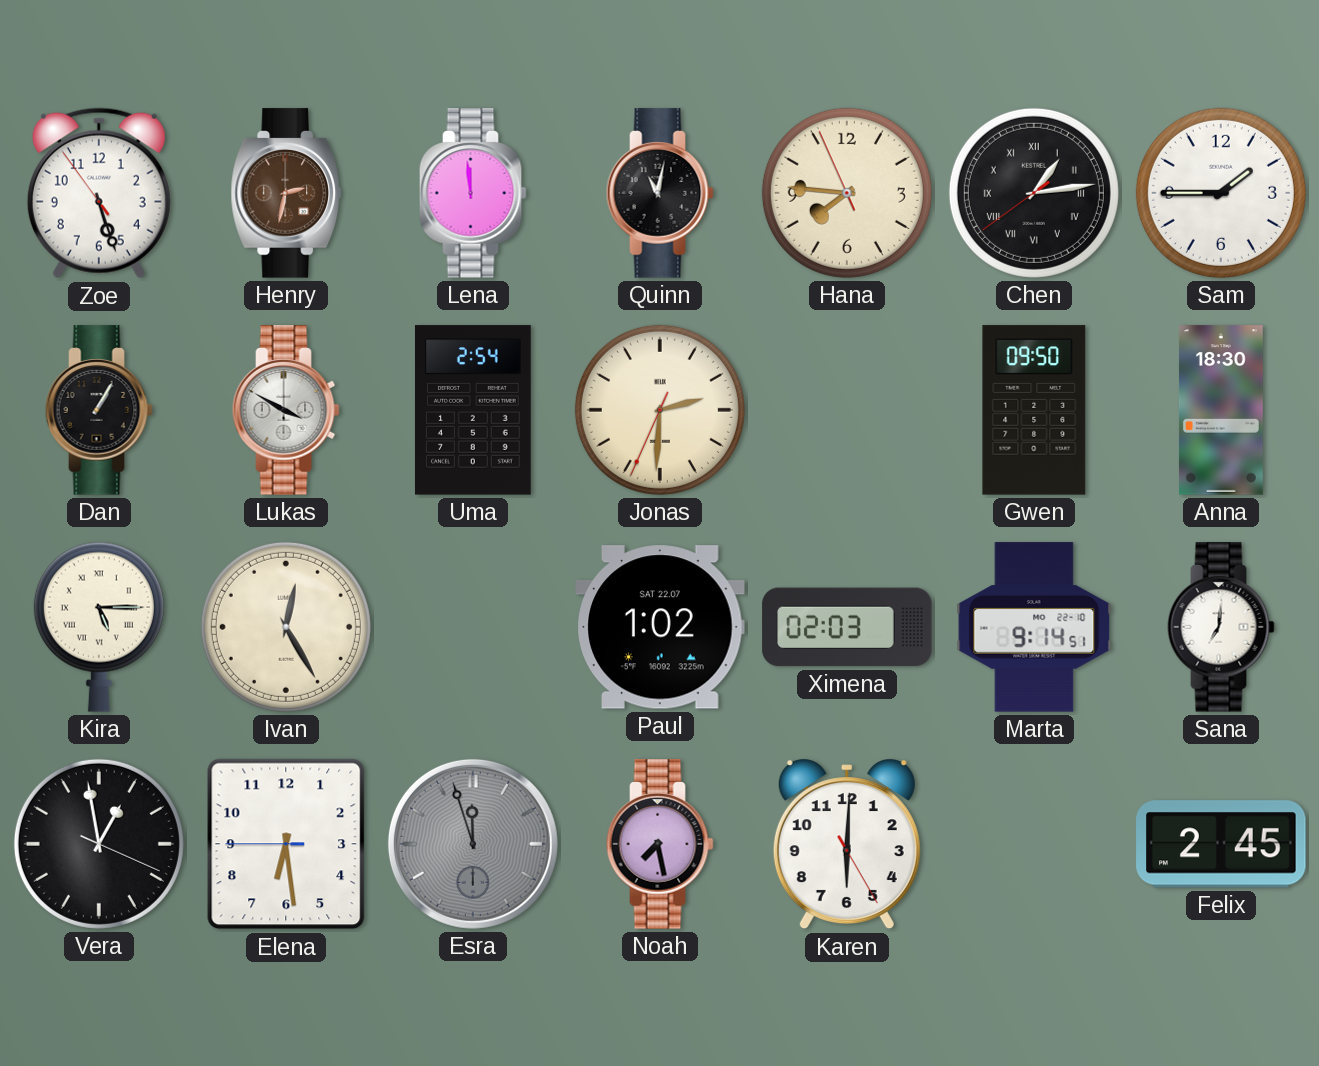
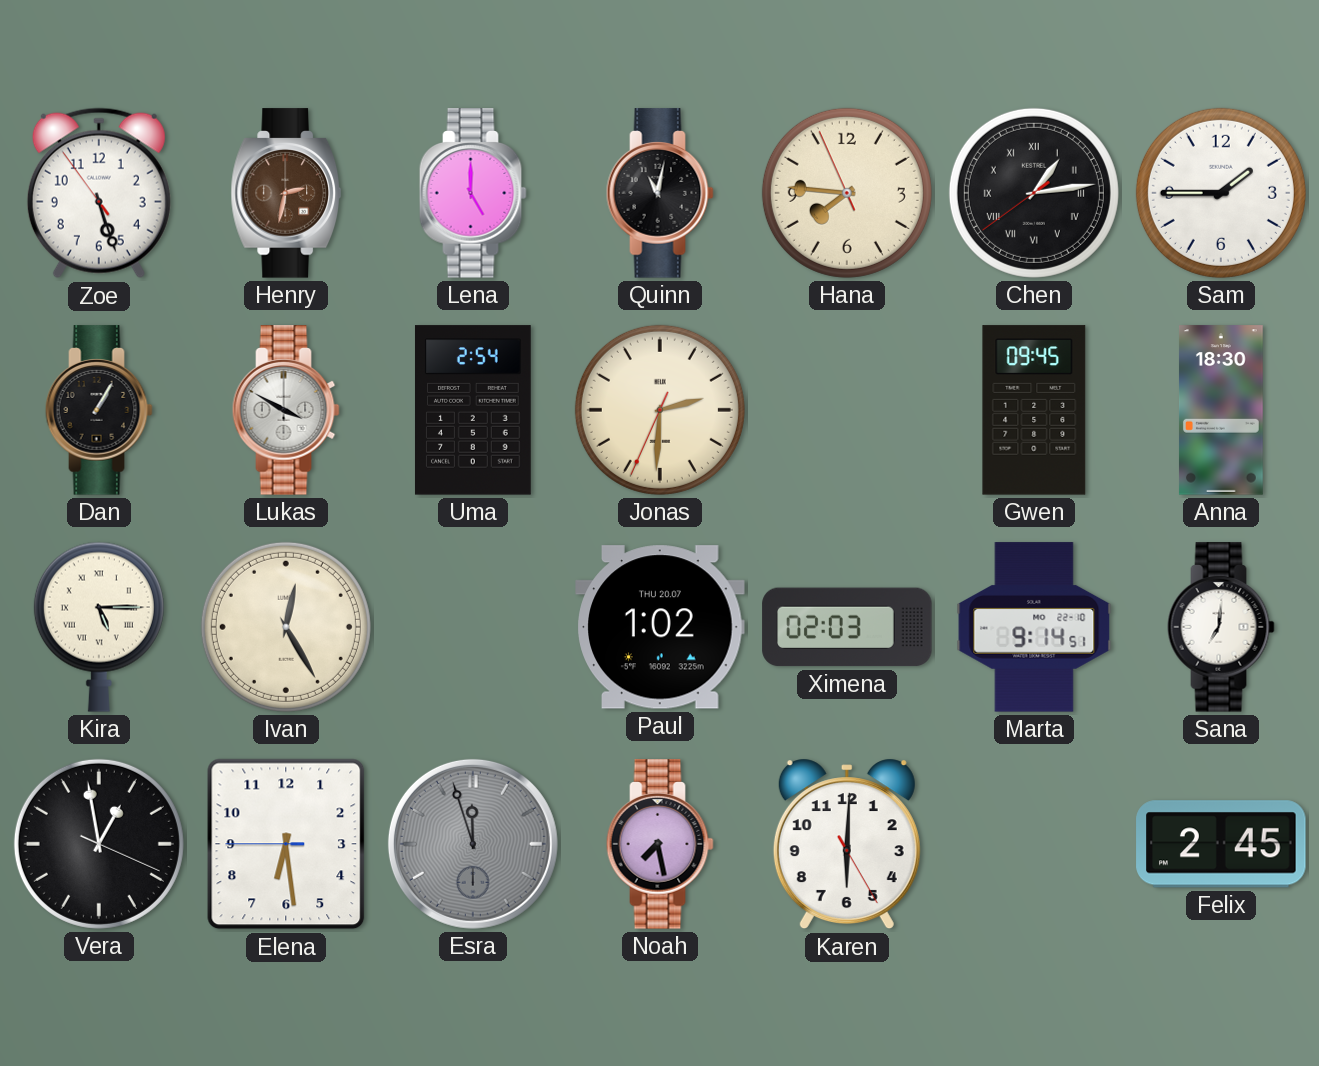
Lena: 11:59 -> 5:00 (473, 193)
Gwen: 09:50 -> 09:45 (1034, 410)
Paul date: SAT 22.07 -> THU 20.07 (660, 627)
